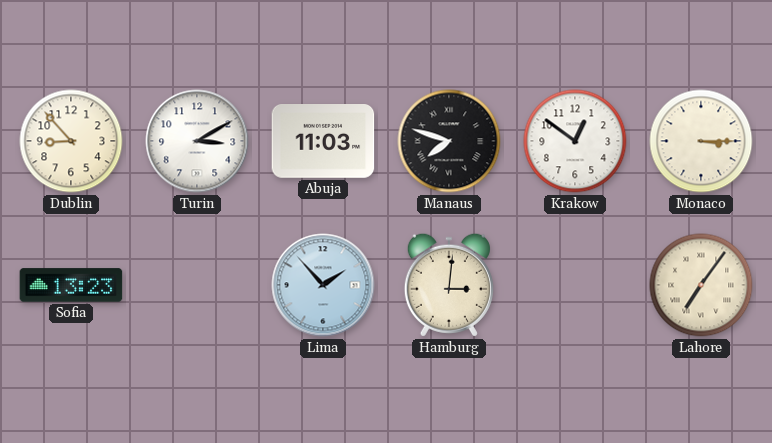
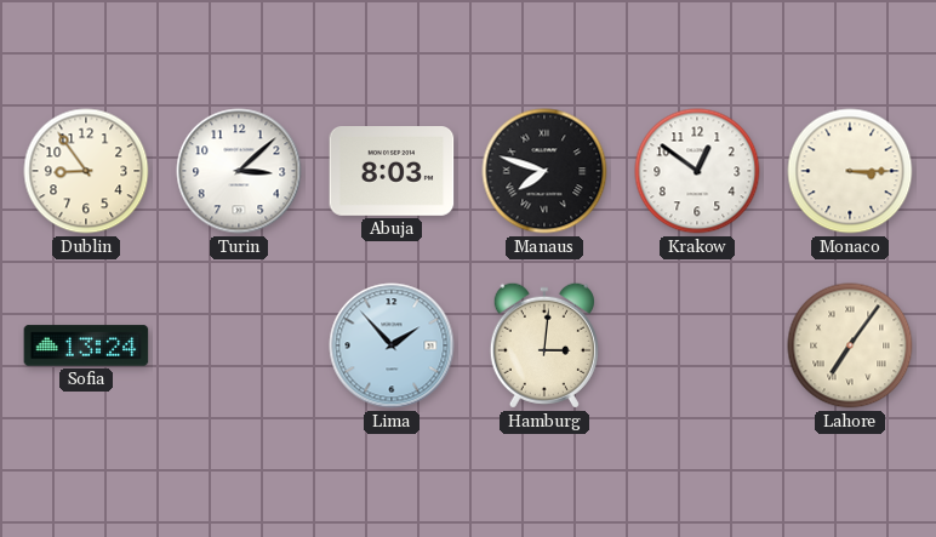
Dublin: 8:53 -> 8:54 (86, 171)
Turin: 3:10 -> 3:08 (239, 171)
Abuja: 11:03 -> 8:03 (392, 172)
Sofia: 13:23 -> 13:24 (86, 345)
